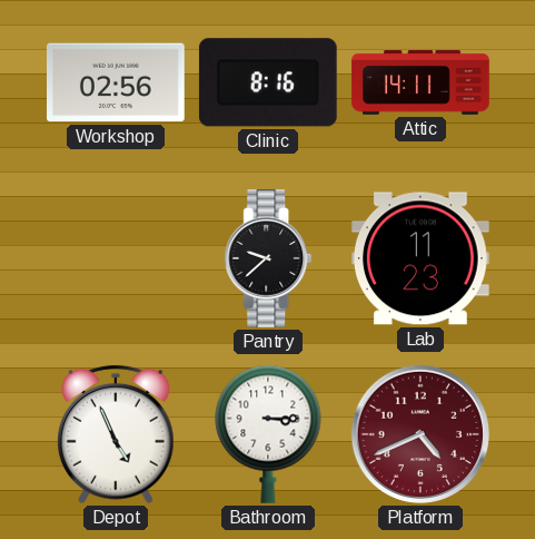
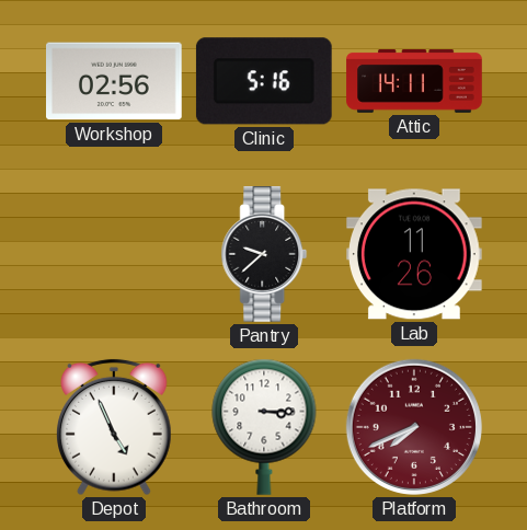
Clinic: 8:16 -> 5:16 (264, 81)
Lab: 11:23 -> 11:26 (415, 254)
Platform: 4:41 -> 7:41 (414, 427)
